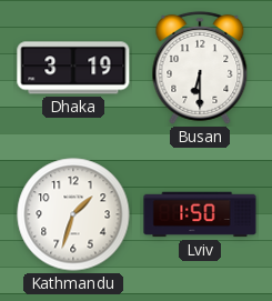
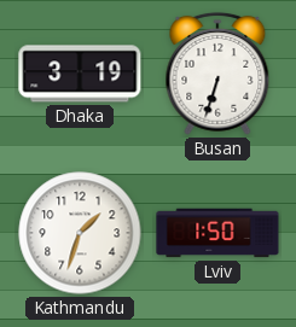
Busan: 6:30 -> 6:33 (217, 74)
